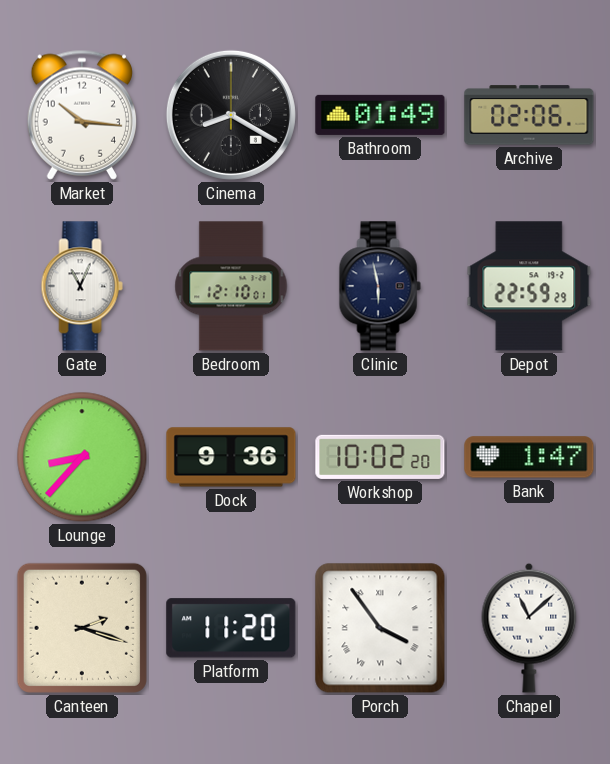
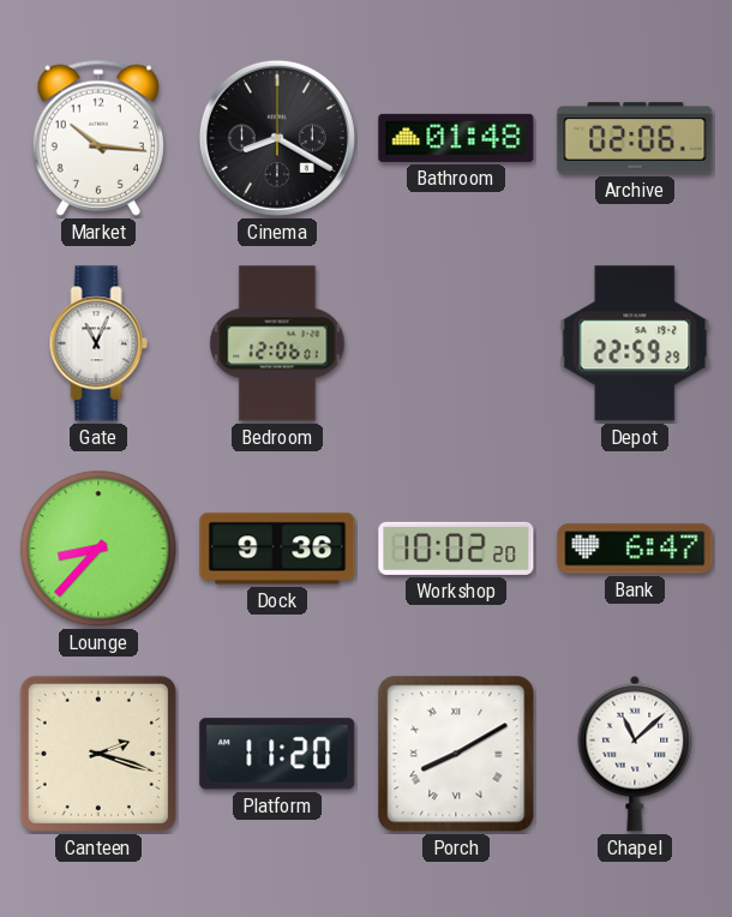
Bathroom: 01:49 -> 01:48 (456, 138)
Bedroom: 12:10 -> 12:06 (277, 343)
Clinic: 5:58 -> none (380, 286)
Bank: 1:47 -> 6:47 (635, 549)
Porch: 3:54 -> 8:10 (456, 754)
